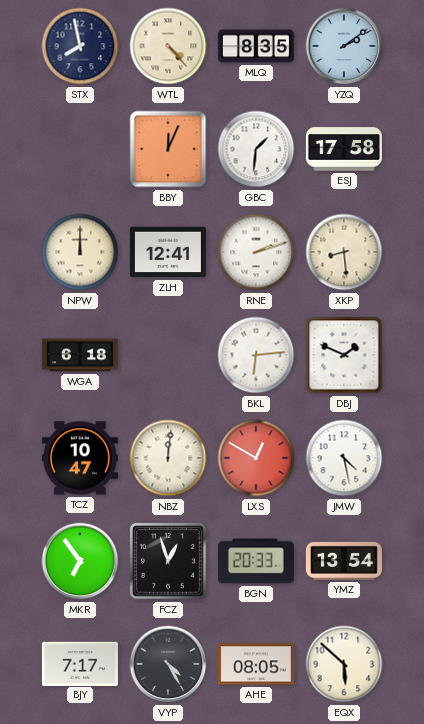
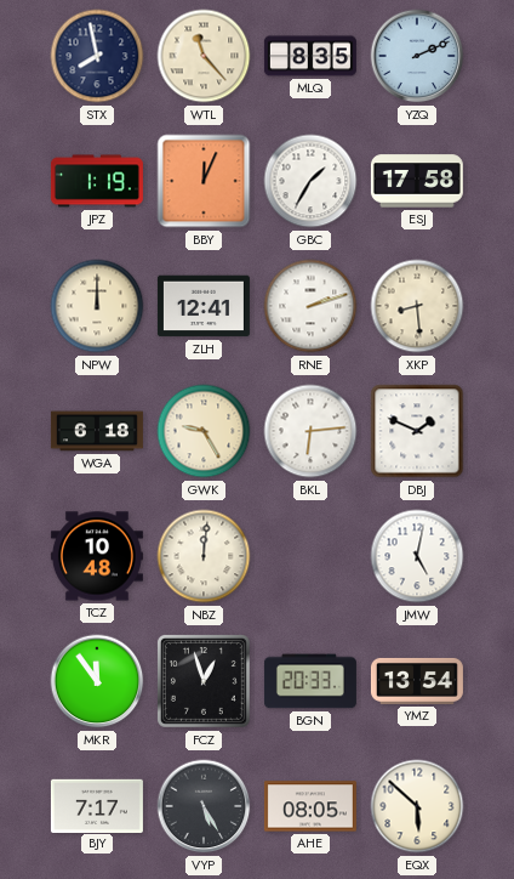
WTL: 4:23 -> 11:23 (204, 56)
YZQ: 2:09 -> 2:11 (417, 56)
JPZ: none -> 1:19 (97, 181)
GBC: 1:31 -> 1:35 (310, 181)
GWK: none -> 9:25 (204, 431)
TCZ: 10:47 -> 10:48 (97, 556)
LXS: 12:50 -> none (256, 458)
JMW: 4:28 -> 5:02 (417, 556)
MKR: 6:54 -> 11:54 (97, 681)
VYP: 4:25 -> 5:25 (204, 806)
